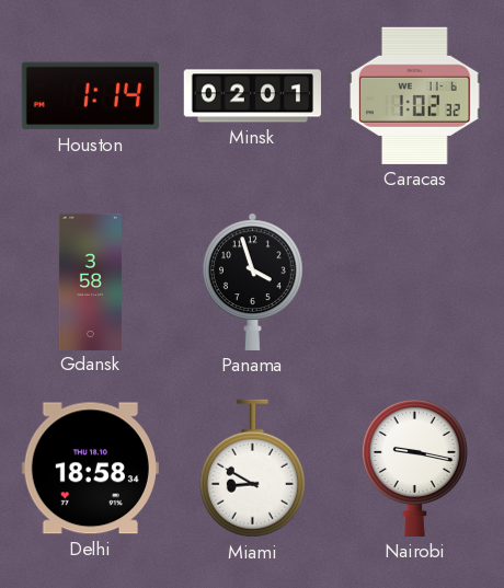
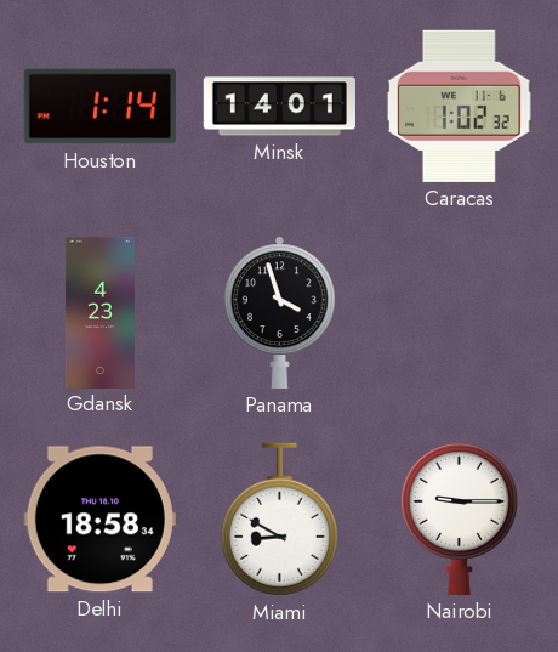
Minsk: 02:01 -> 14:01 (279, 107)
Gdansk: 3:58 -> 4:23 (99, 312)
Nairobi: 9:17 -> 9:15 (459, 518)
